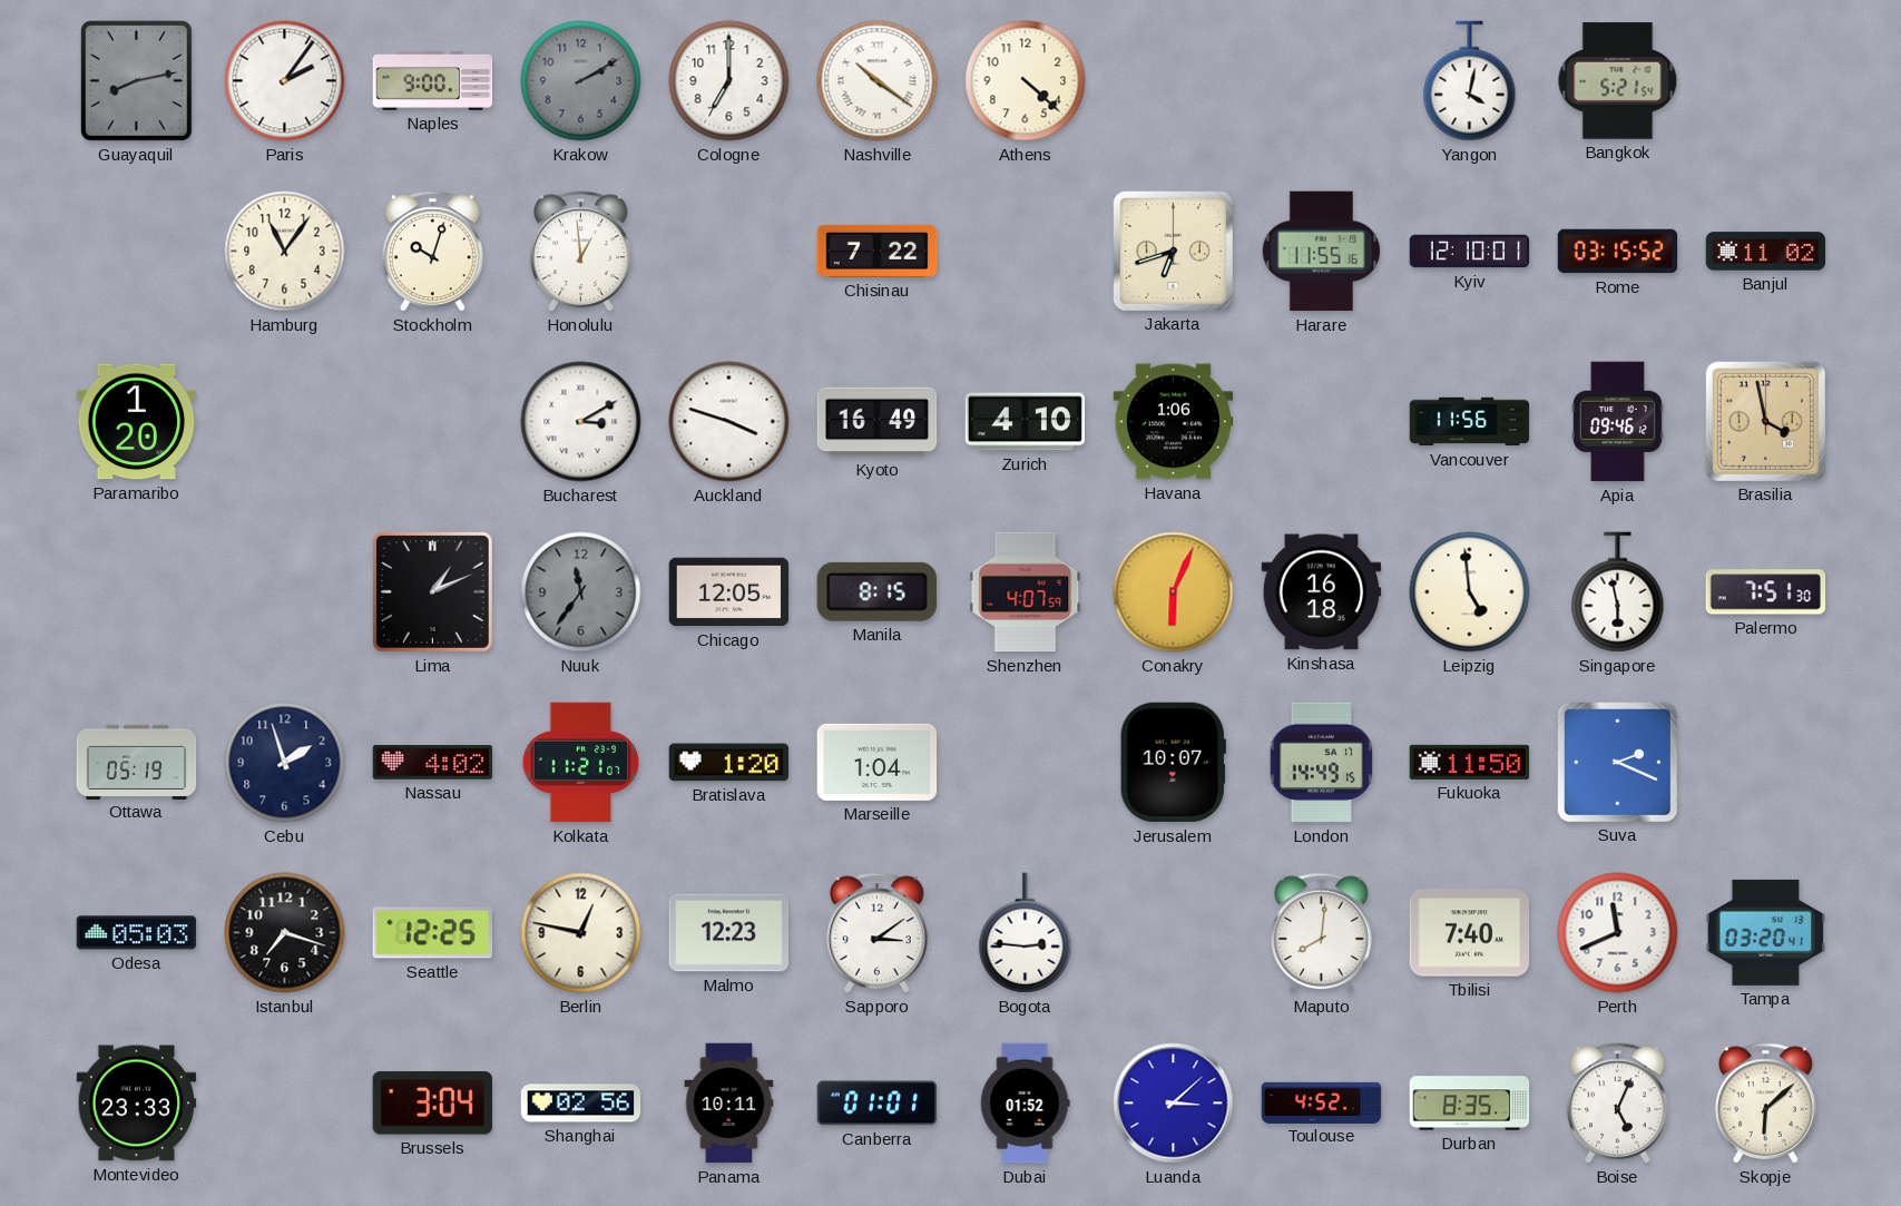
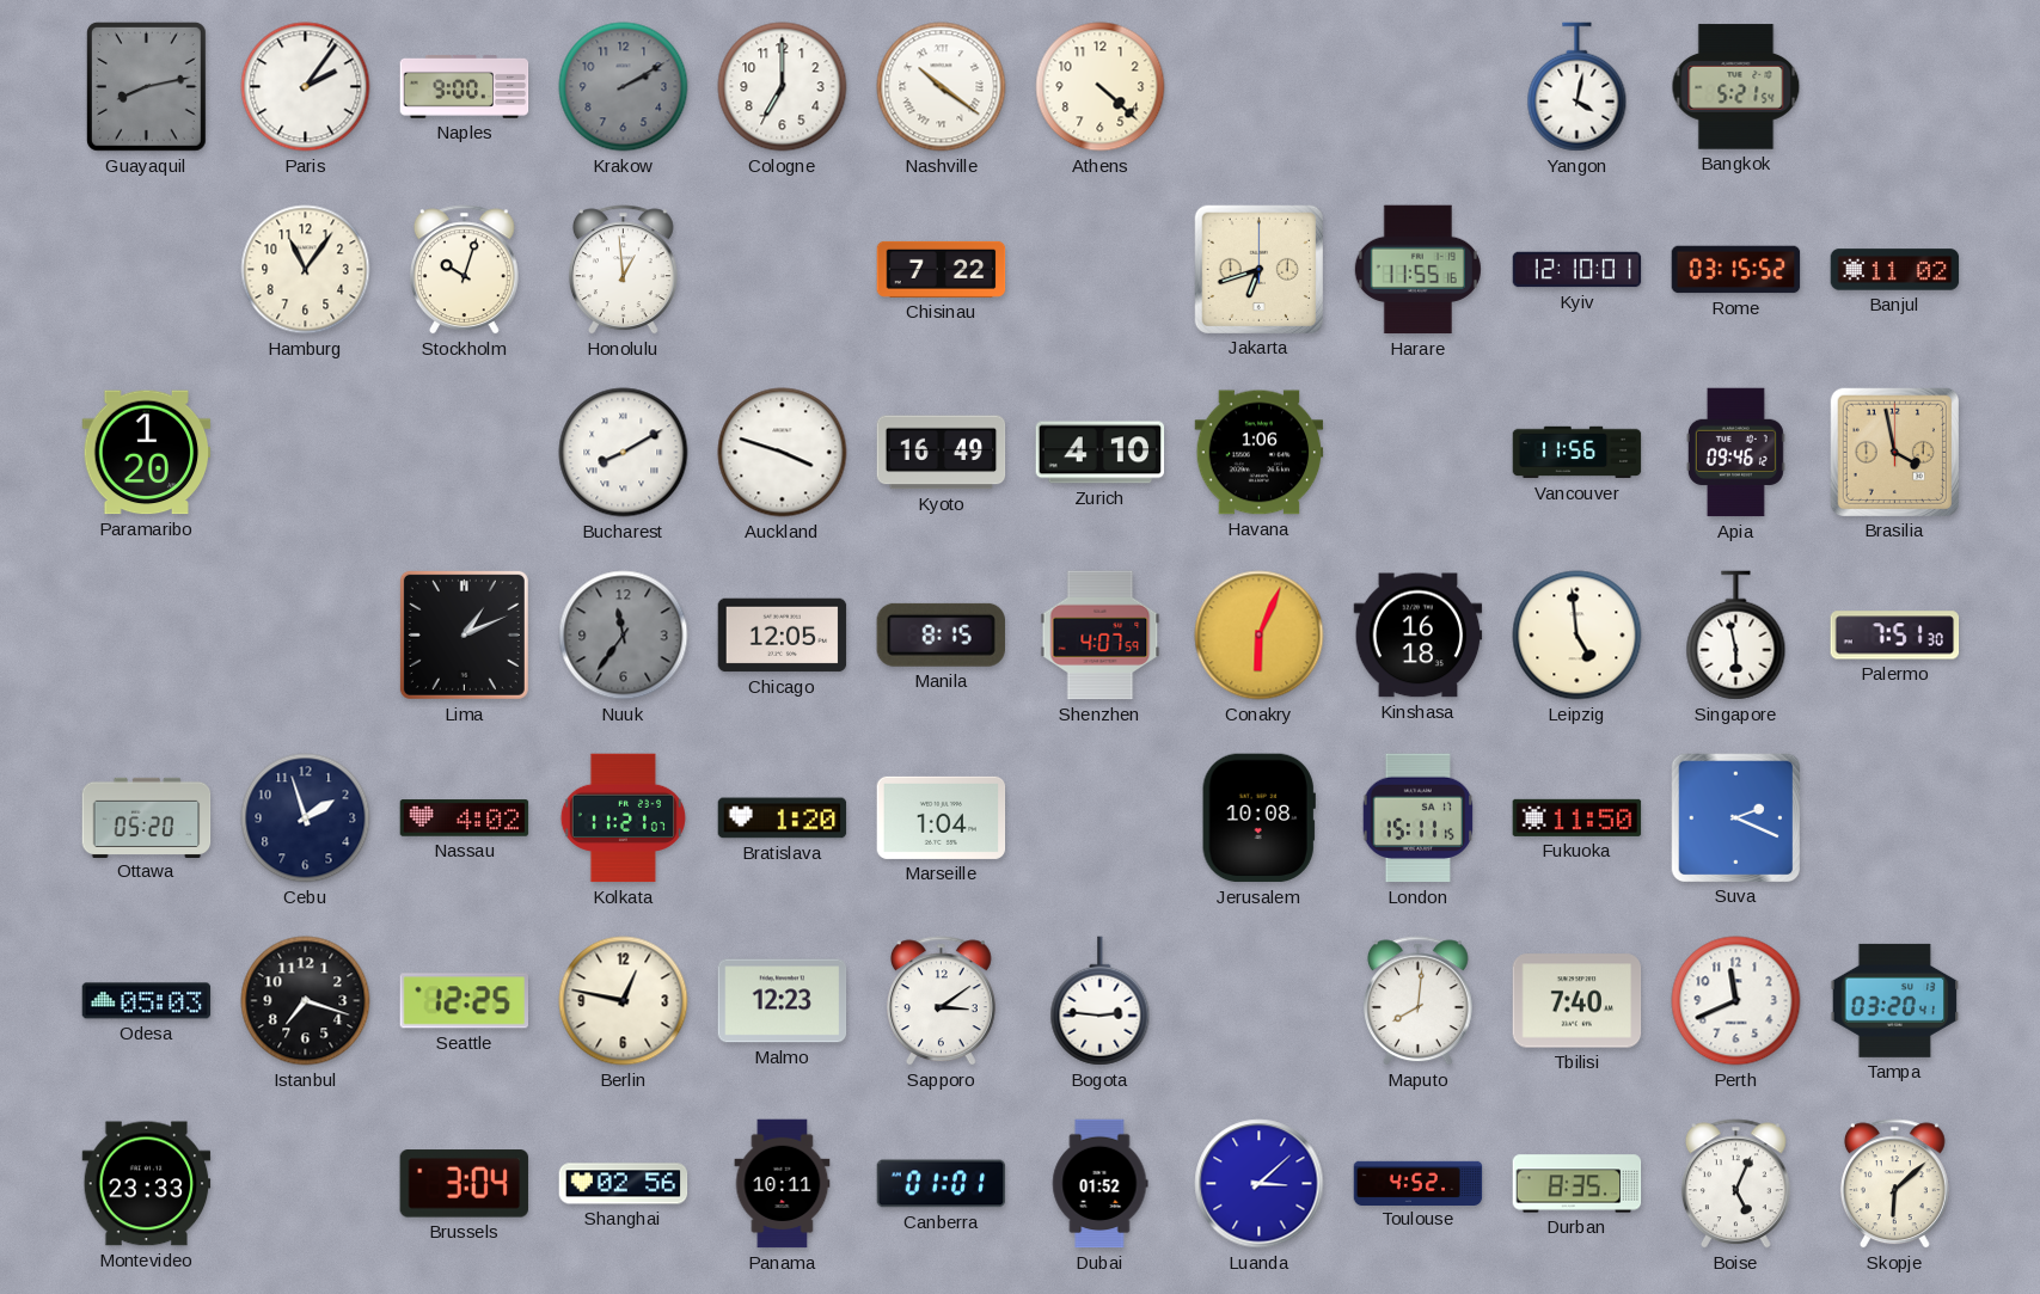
Bucharest: 3:10 -> 8:10 (624, 453)
Ottawa: 05:19 -> 05:20 (147, 817)
Jerusalem: 10:07 -> 10:08 (1258, 818)
London: 14:49 -> 15:11 (1419, 818)
